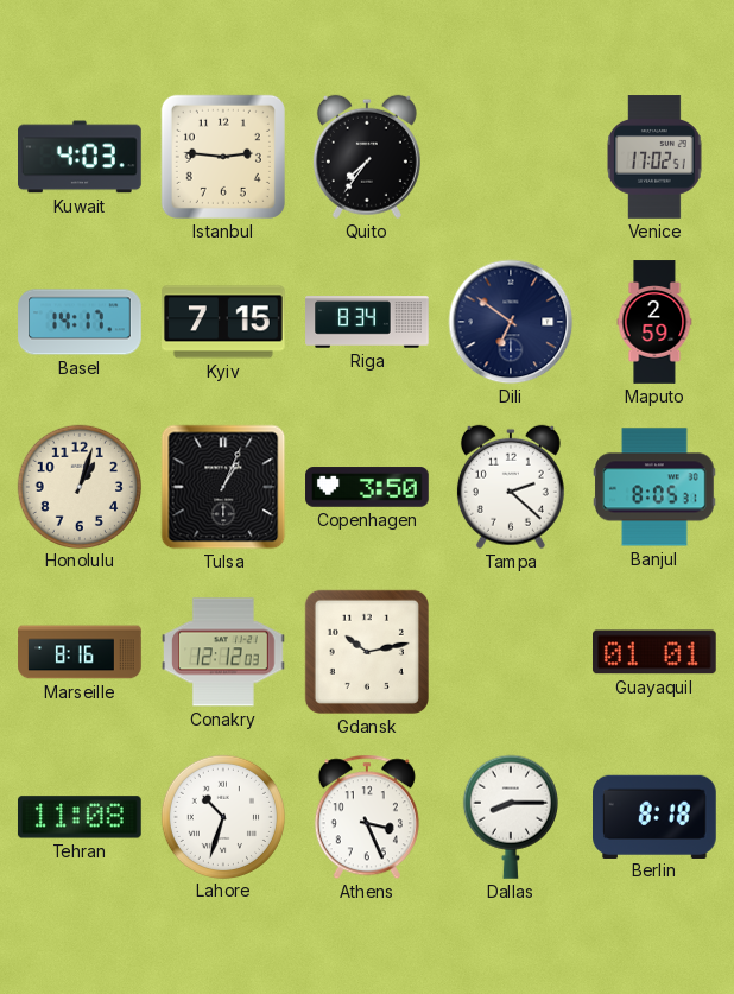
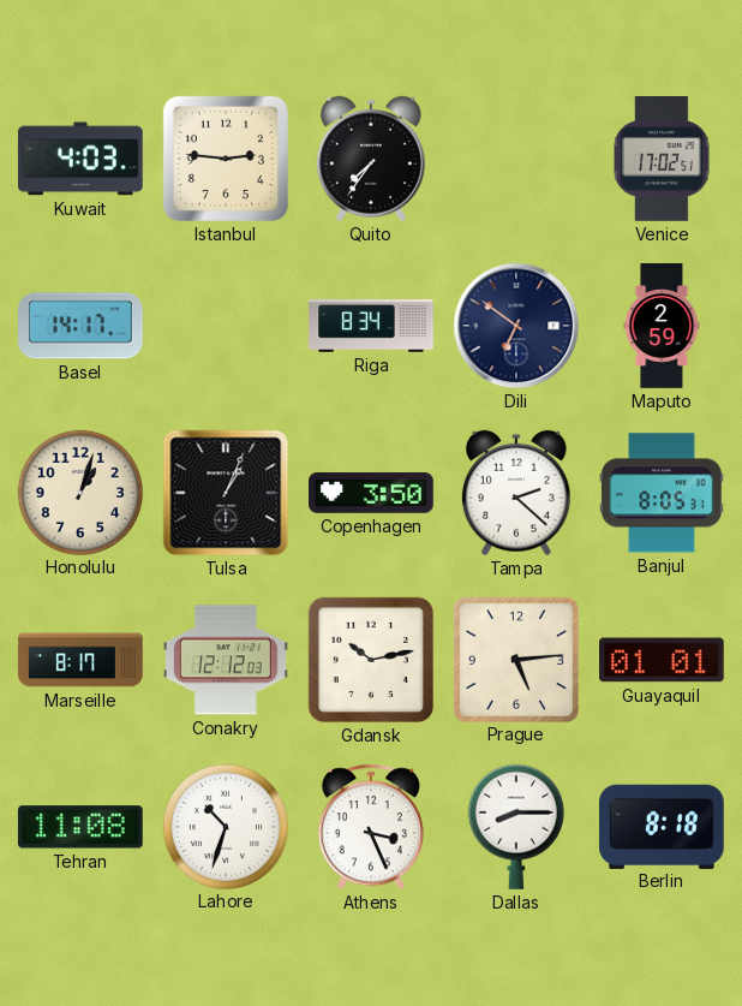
Kyiv: 7:15 -> none (224, 322)
Marseille: 8:16 -> 8:17 (80, 660)
Prague: none -> 5:14 (515, 659)
